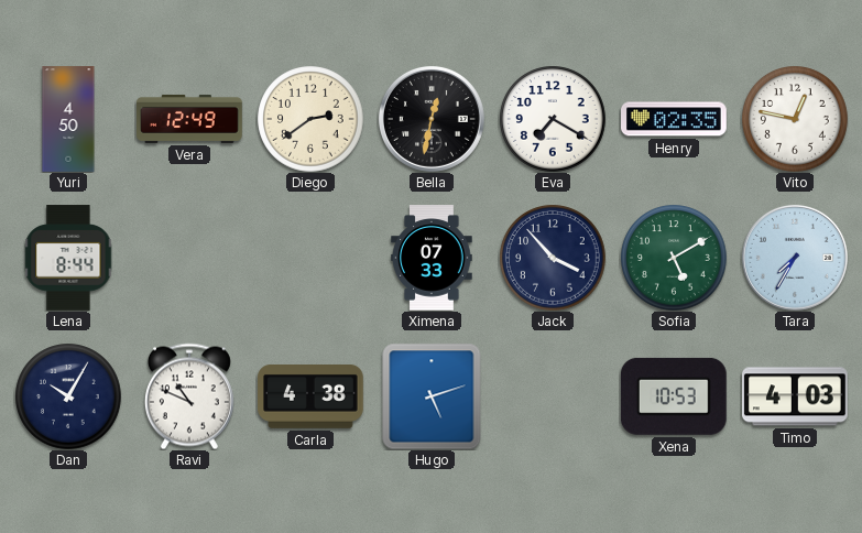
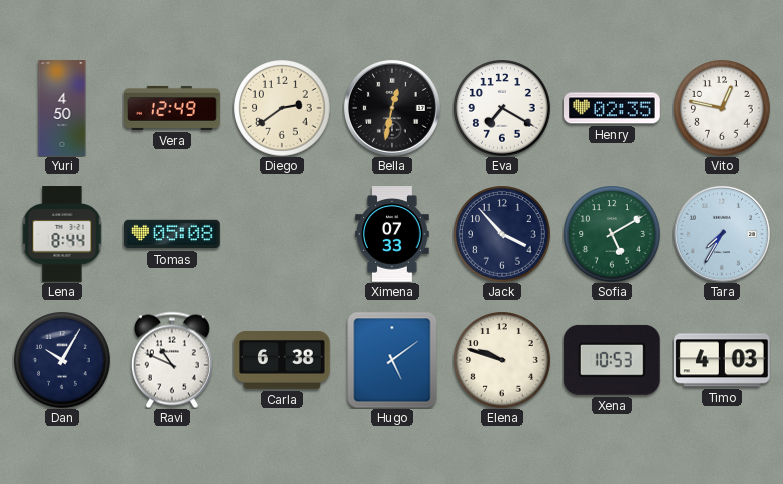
Tomas: none -> 05:08 (172, 234)
Carla: 4:38 -> 6:38 (282, 361)
Hugo: 5:12 -> 5:09 (392, 360)
Elena: none -> 9:48 (502, 360)
